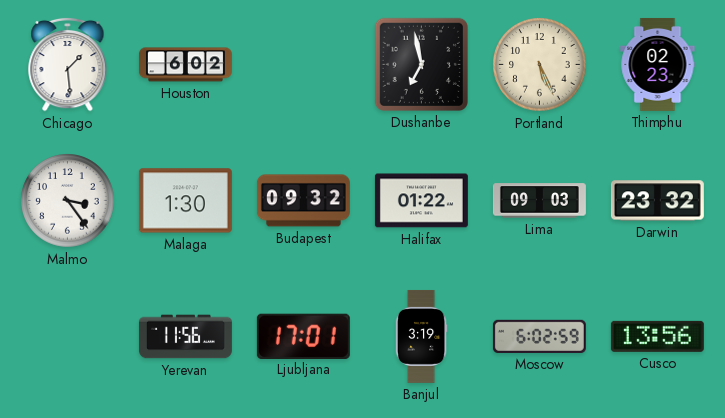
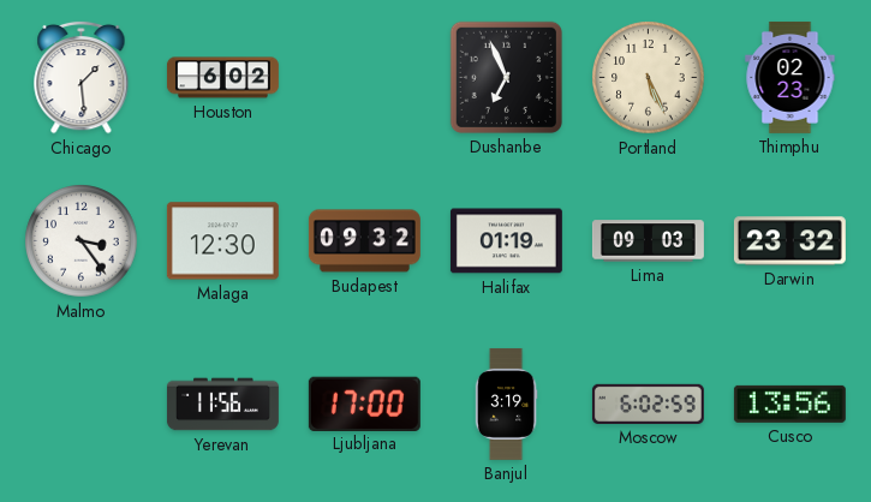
Dushanbe: 6:58 -> 6:56 (506, 77)
Malaga: 1:30 -> 12:30 (222, 241)
Halifax: 01:22 -> 01:19 (506, 241)
Ljubljana: 17:01 -> 17:00 (364, 404)
